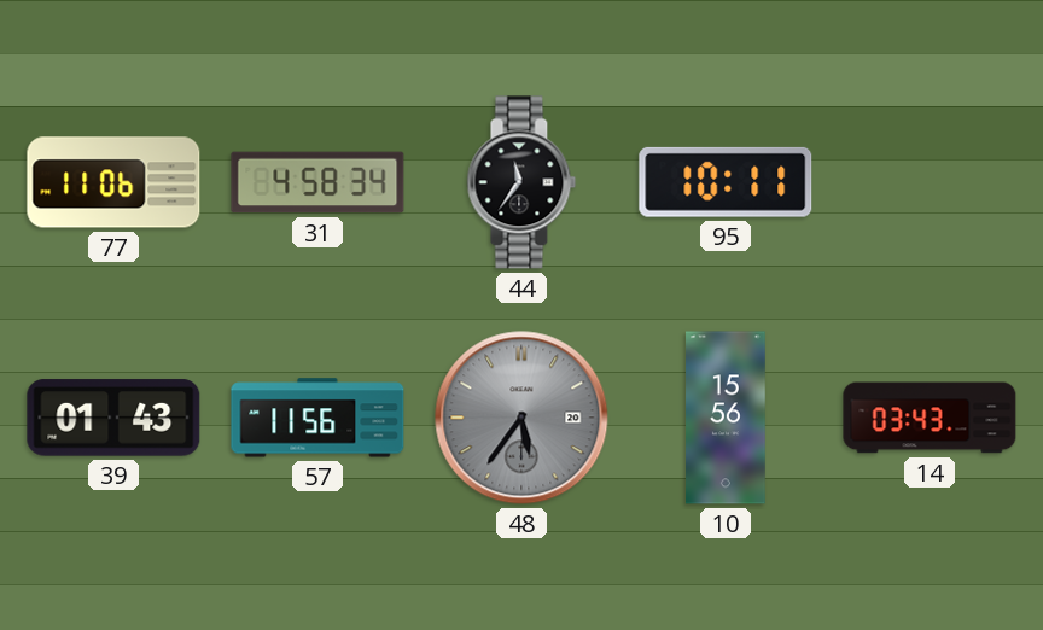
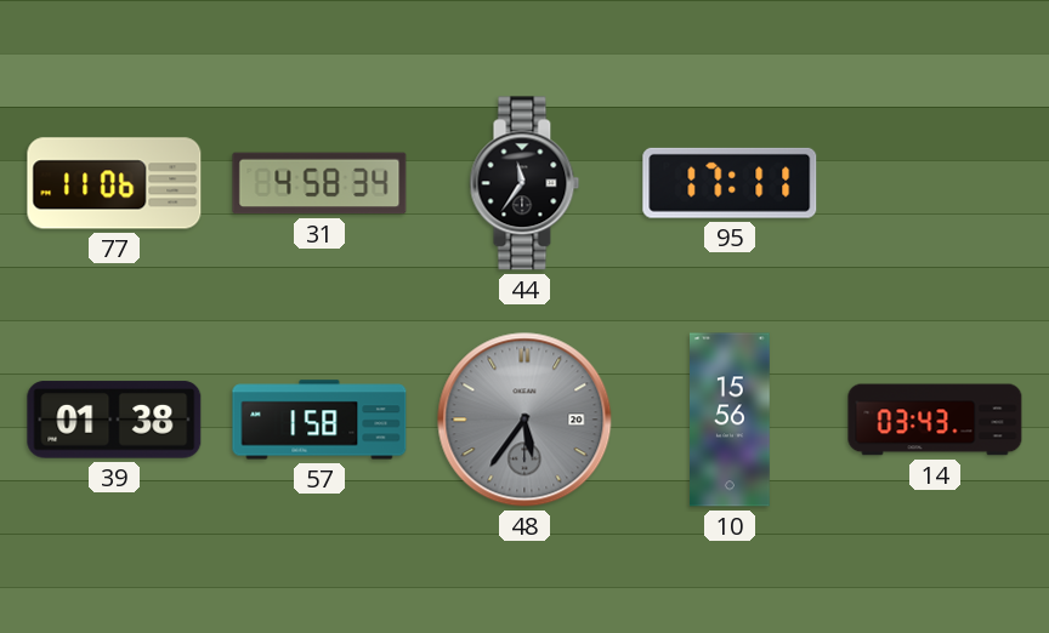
95: 10:11 -> 17:11 (730, 183)
39: 01:43 -> 01:38 (114, 420)
57: 11:56 -> 1:58 (319, 420)
